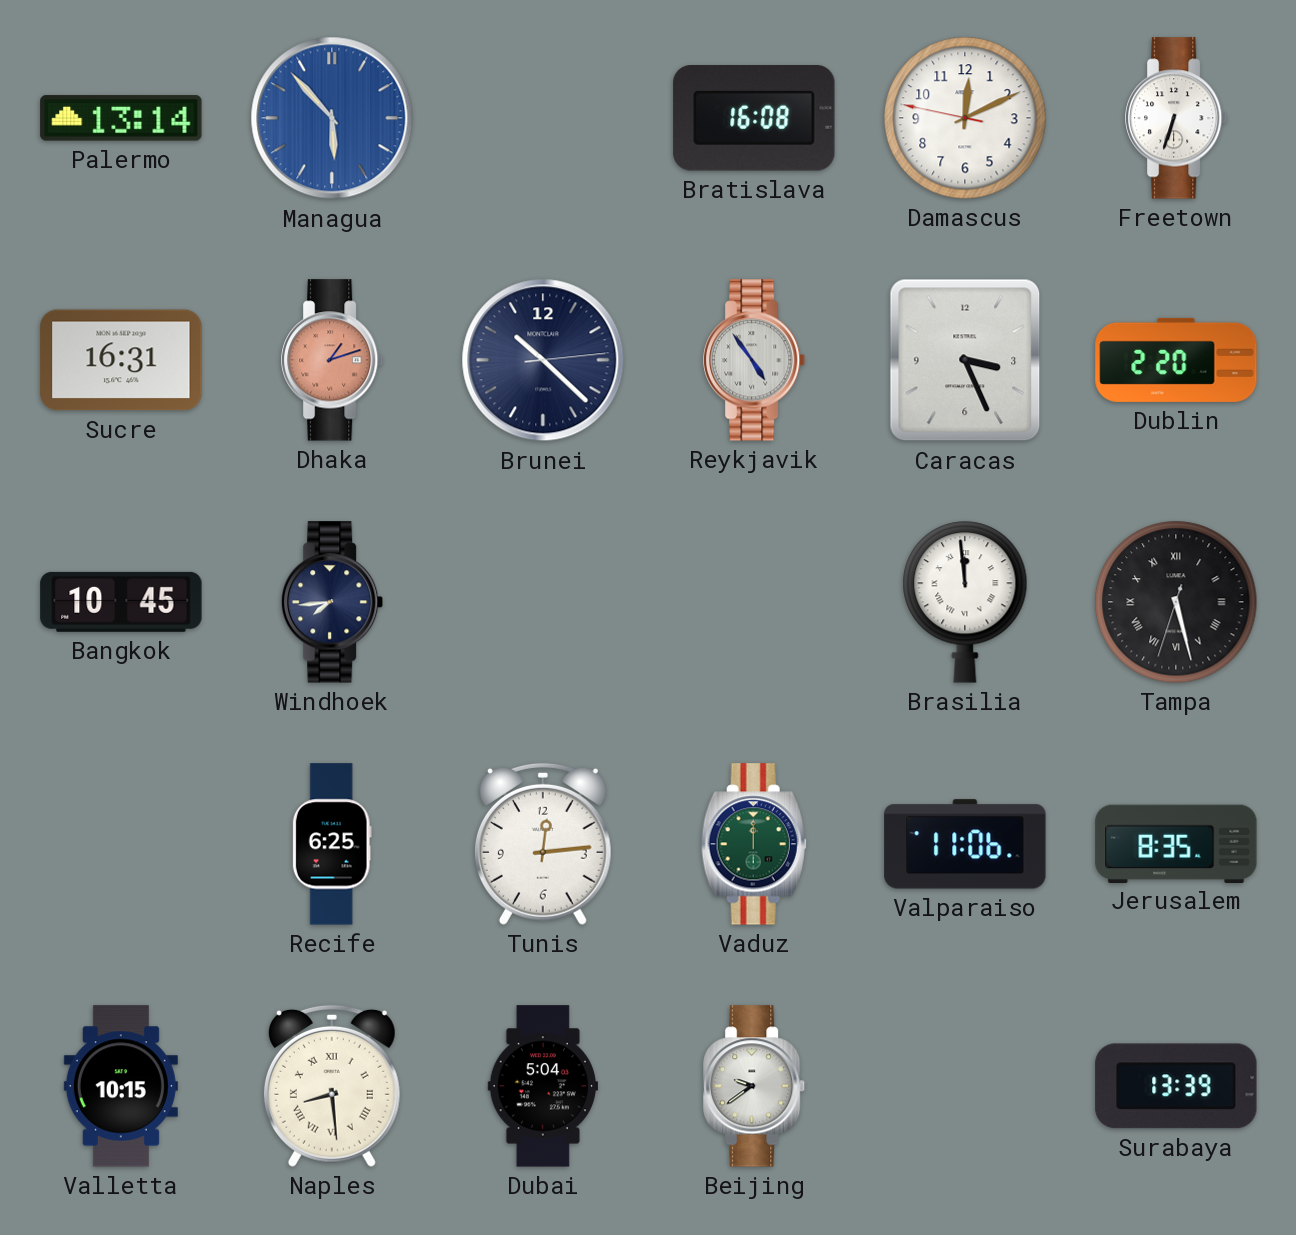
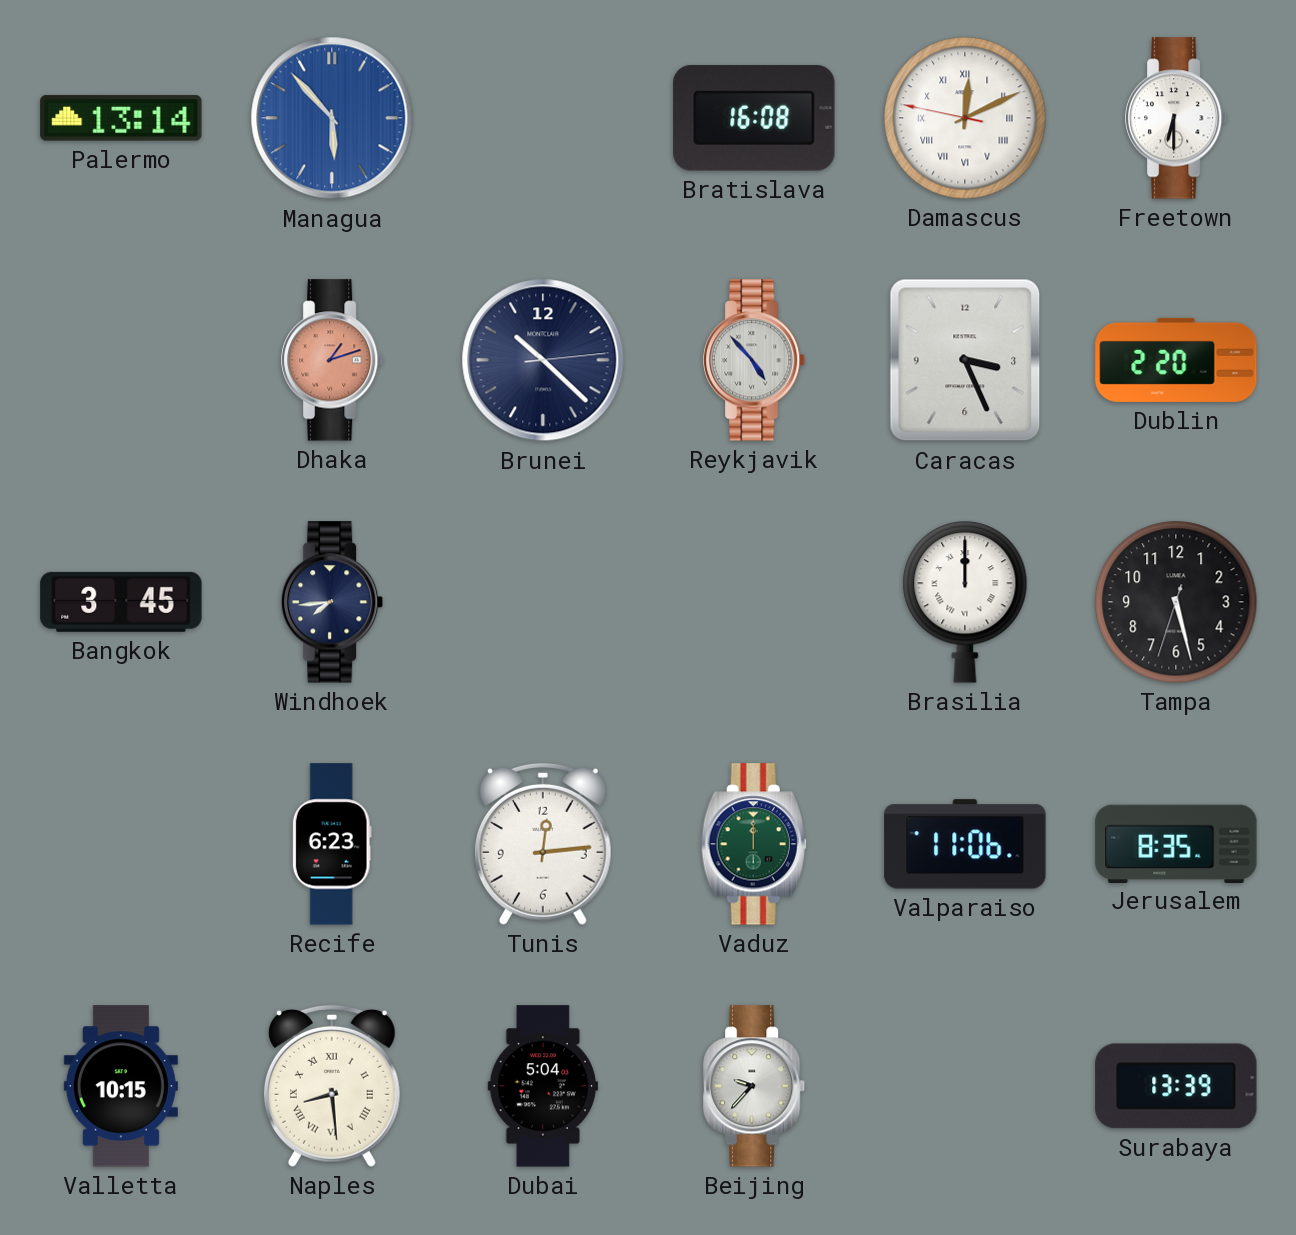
Damascus numerals: Arabic -> Roman (965, 118)
Freetown: 6:33 -> 6:30 (1177, 118)
Sucre: 16:31 -> none (121, 360)
Reykjavik: 4:54 -> 4:53 (755, 360)
Bangkok: 10:45 -> 3:45 (121, 602)
Brasilia: 11:59 -> 12:00 (965, 602)
Tampa numerals: Roman -> Arabic (1176, 602)
Recife: 6:25 -> 6:23 (332, 844)
Beijing: 9:39 -> 9:37 (755, 1086)
